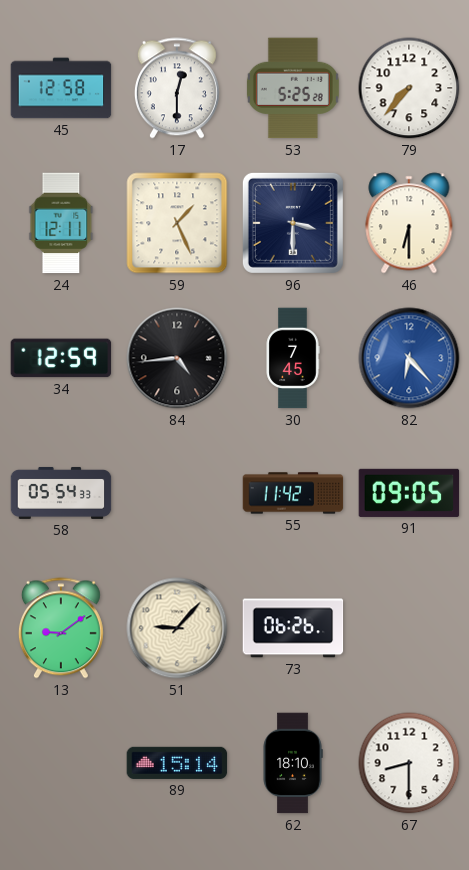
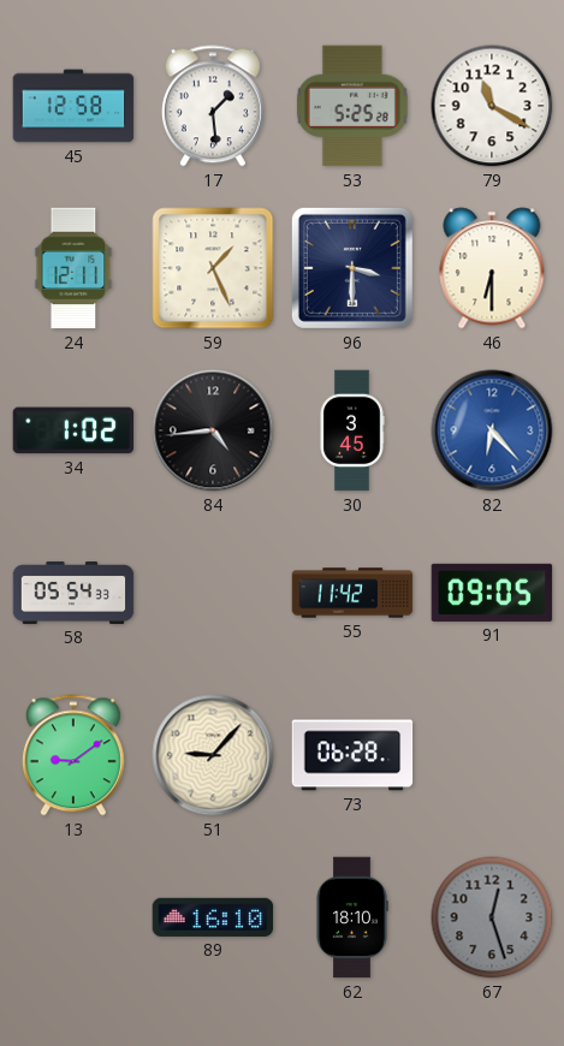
17: 12:30 -> 1:29 (213, 106)
79: 7:37 -> 11:20 (492, 106)
34: 12:59 -> 1:02 (73, 430)
30: 7:45 -> 3:45 (352, 430)
73: 06:26 -> 06:28 (352, 755)
89: 15:14 -> 16:10 (213, 917)
67: 8:30 -> 12:27 (492, 917)
67 dial: white -> grey (492, 917)
